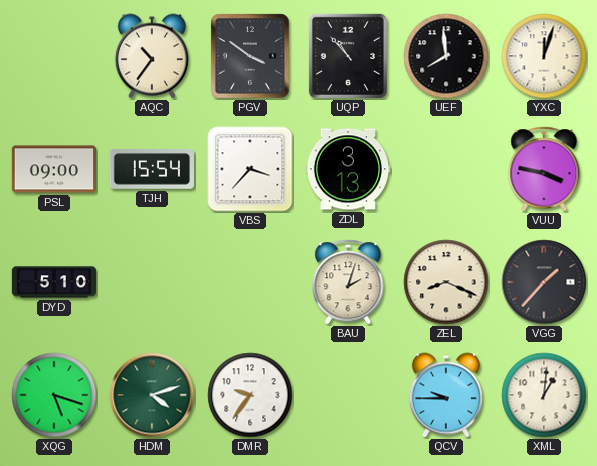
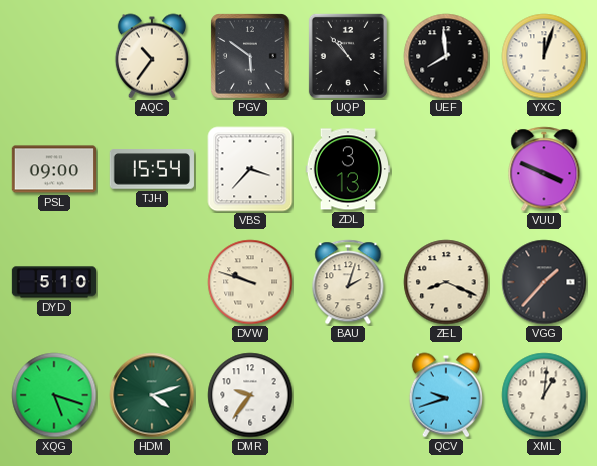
PGV: 3:51 -> 5:51 (250, 56)
VUU: 3:47 -> 3:49 (544, 169)
DVW: none -> 9:48 (250, 282)
QCV: 9:45 -> 9:42 (446, 395)
